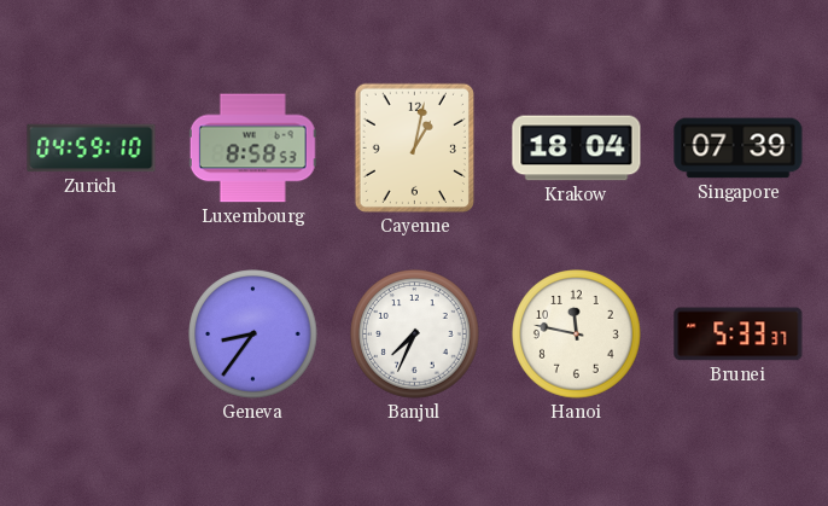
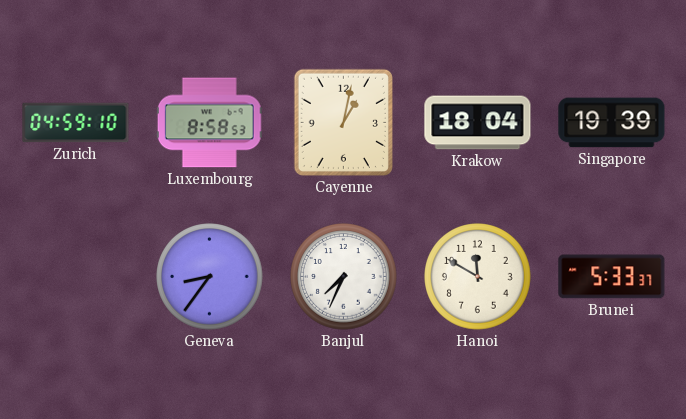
Singapore: 07:39 -> 19:39 (612, 123)
Hanoi: 11:47 -> 11:50 (478, 277)
